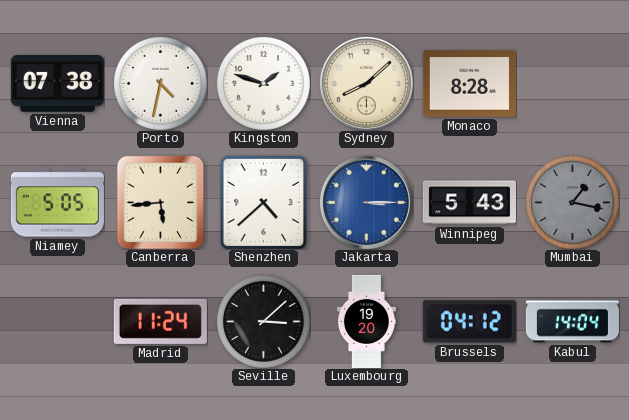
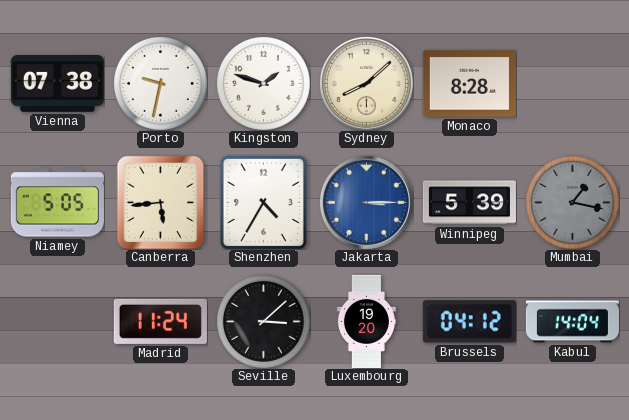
Porto: 4:32 -> 9:32 (160, 83)
Shenzhen: 4:38 -> 4:35 (263, 202)
Winnipeg: 5:43 -> 5:39 (469, 203)
